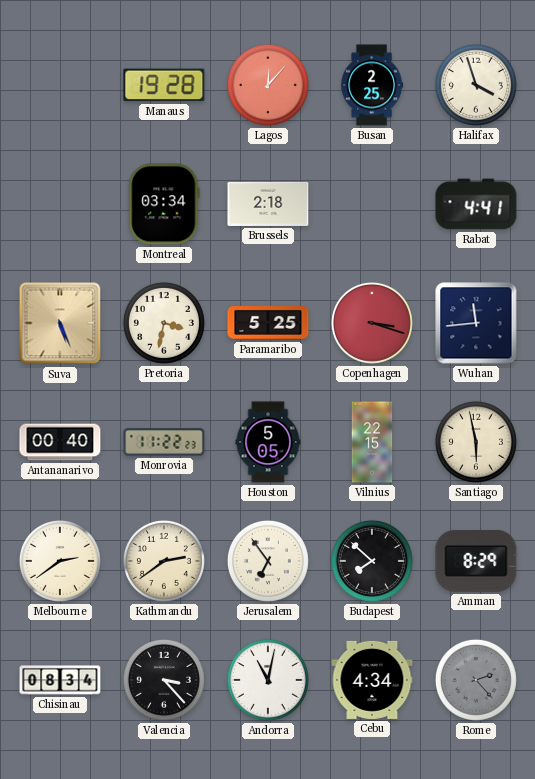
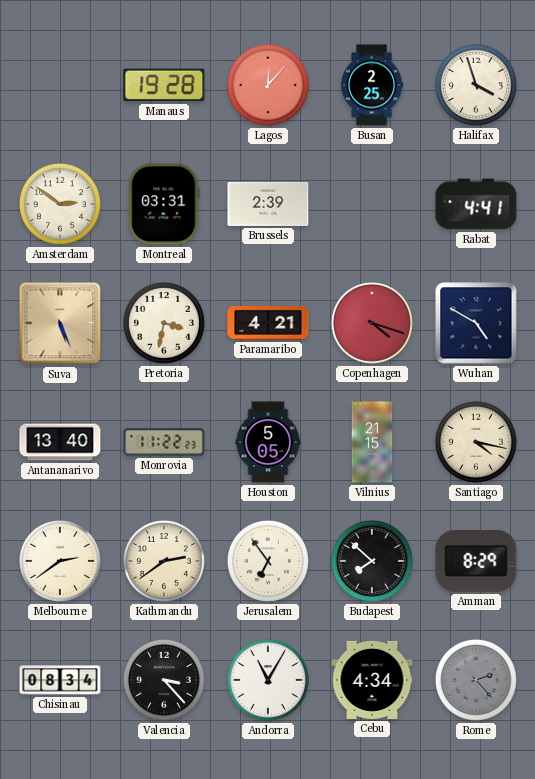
Amsterdam: none -> 2:51 (60, 204)
Montreal: 03:34 -> 03:31 (164, 204)
Brussels: 2:18 -> 2:39 (268, 204)
Paramaribo: 5:25 -> 4:21 (268, 323)
Copenhagen: 3:18 -> 4:18 (372, 323)
Wuhan: 11:44 -> 4:50 (476, 323)
Antananarivo: 00:40 -> 13:40 (60, 442)
Vilnius: 22:15 -> 21:15 (372, 442)
Santiago: 5:58 -> 4:17 (476, 442)
Andorra: 11:02 -> 11:05 (268, 680)
